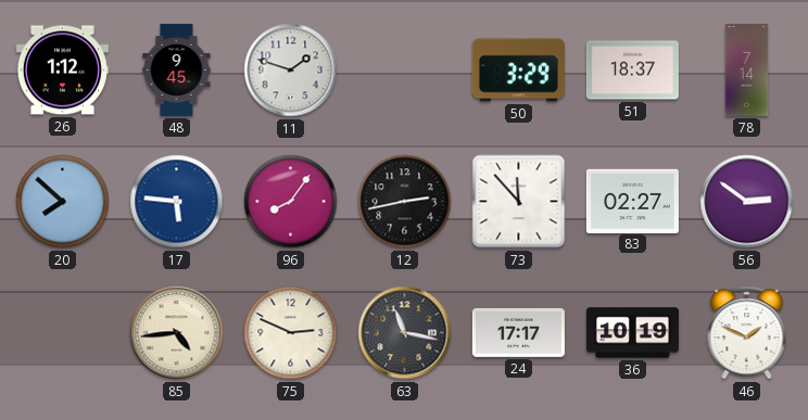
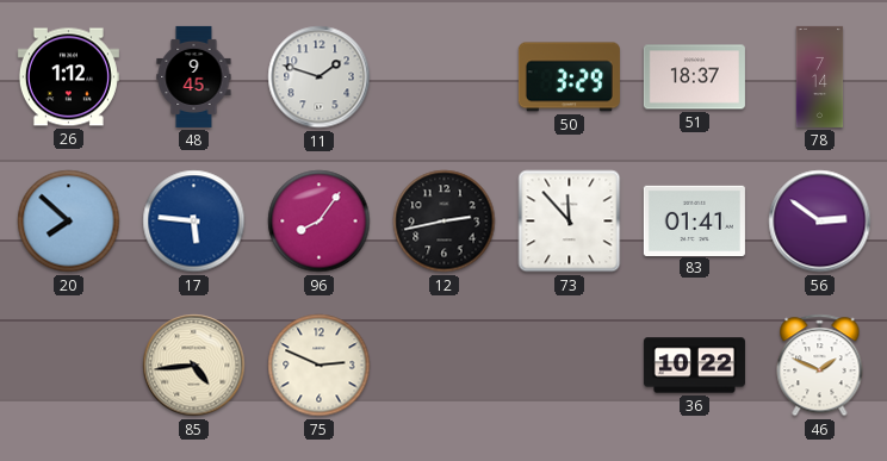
83: 02:27 -> 01:41 (694, 220)
63: 11:17 -> none (405, 333)
24: 17:17 -> none (518, 332)
36: 10:19 -> 10:22 (694, 366)
